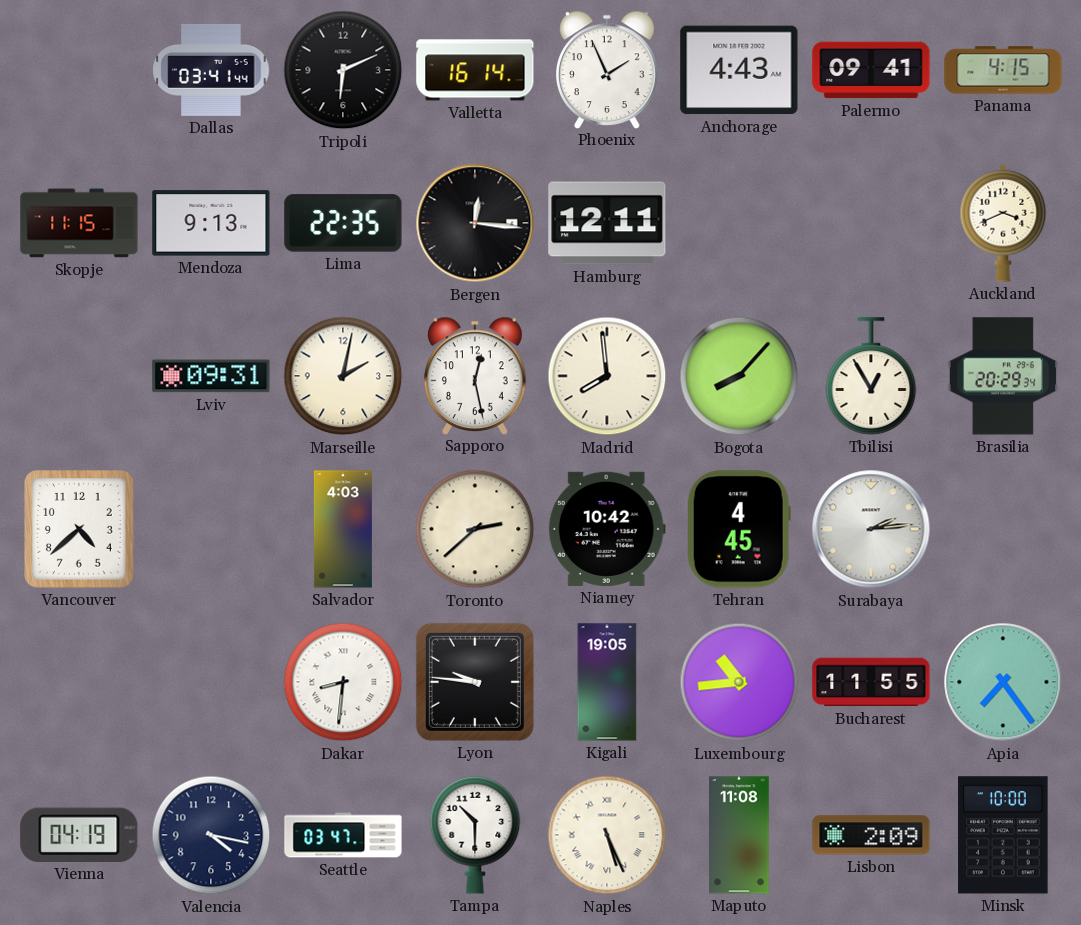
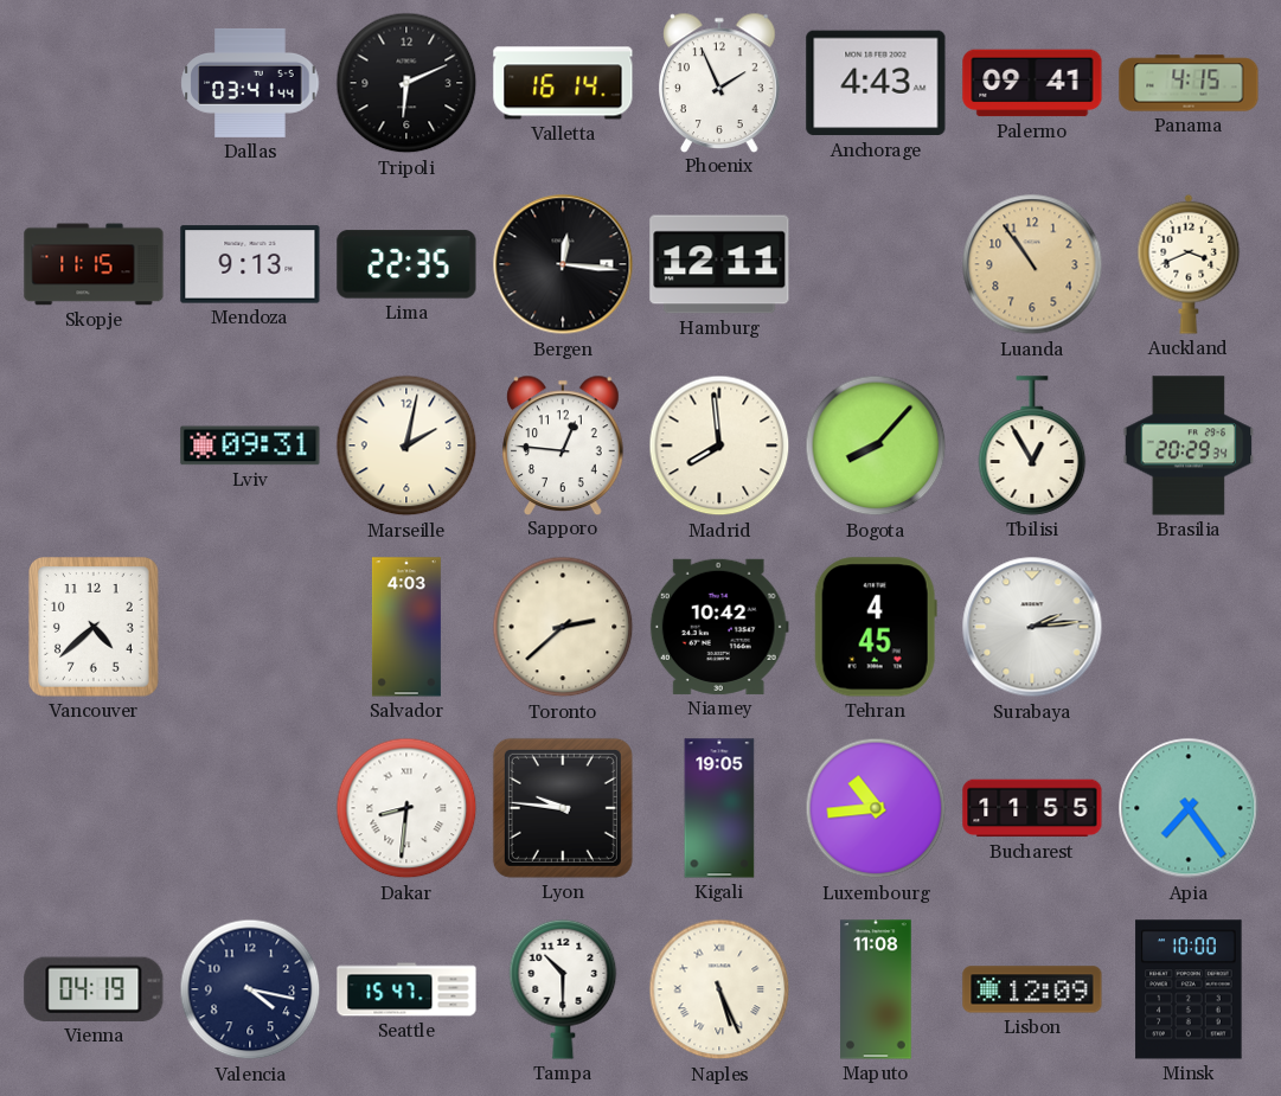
Luanda: none -> 10:54 (1032, 264)
Sapporo: 12:28 -> 12:46 (564, 444)
Seattle: 03:47 -> 15:47 (406, 989)
Lisbon: 2:09 -> 12:09 (1032, 989)
